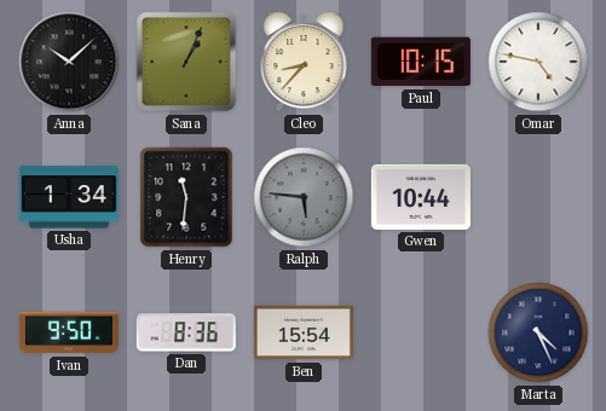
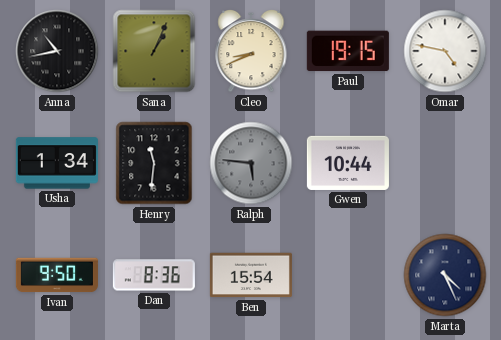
Anna: 10:08 -> 10:43 (57, 51)
Cleo: 8:37 -> 8:41 (251, 51)
Paul: 10:15 -> 19:15 (348, 51)
